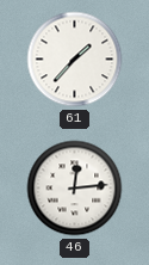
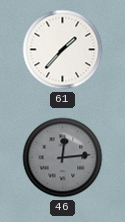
46 dial: white -> grey (63, 158)
